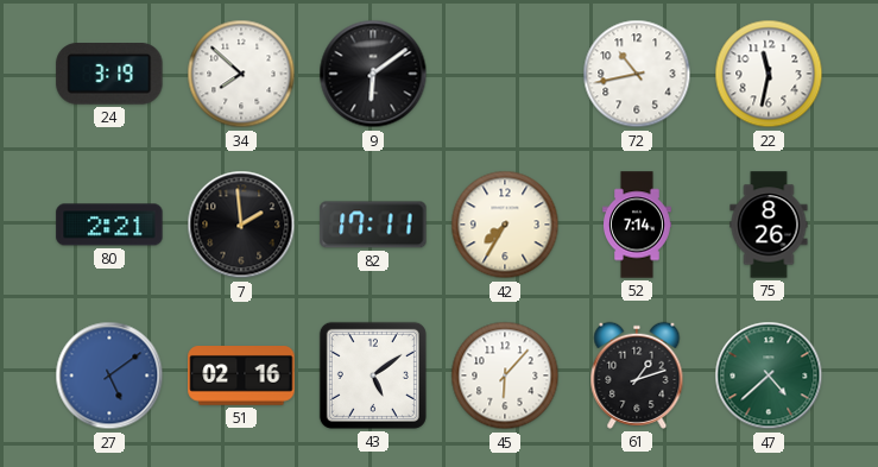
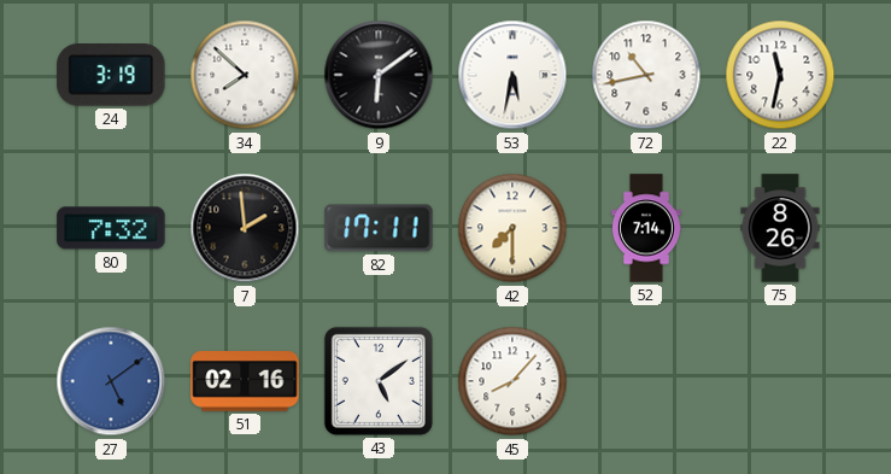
53: none -> 5:32 (512, 75)
80: 2:21 -> 7:32 (111, 228)
42: 7:35 -> 7:30 (512, 228)
45: 6:07 -> 8:07 (512, 381)
61: 1:12 -> none (637, 376)
47: 4:38 -> none (769, 376)
